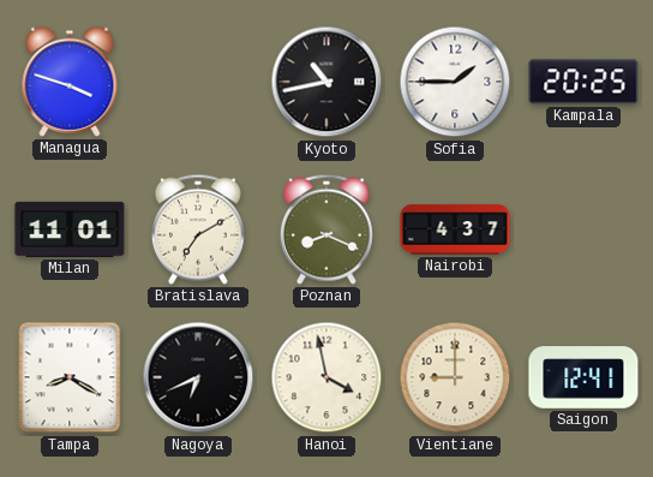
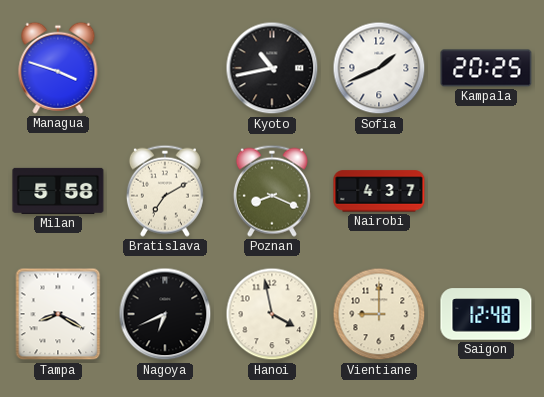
Sofia: 1:45 -> 1:41 (379, 68)
Milan: 11:01 -> 5:58 (58, 191)
Saigon: 12:41 -> 12:48 (486, 314)
